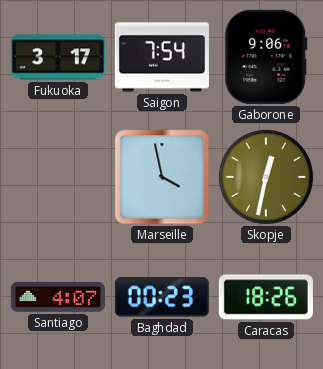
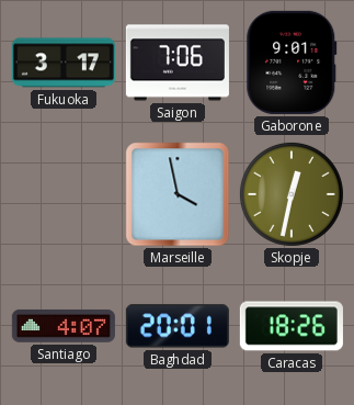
Saigon: 7:54 -> 7:06 (178, 63)
Gaborone: 9:06 -> 9:01 (292, 63)
Baghdad: 00:23 -> 20:01 (178, 326)
